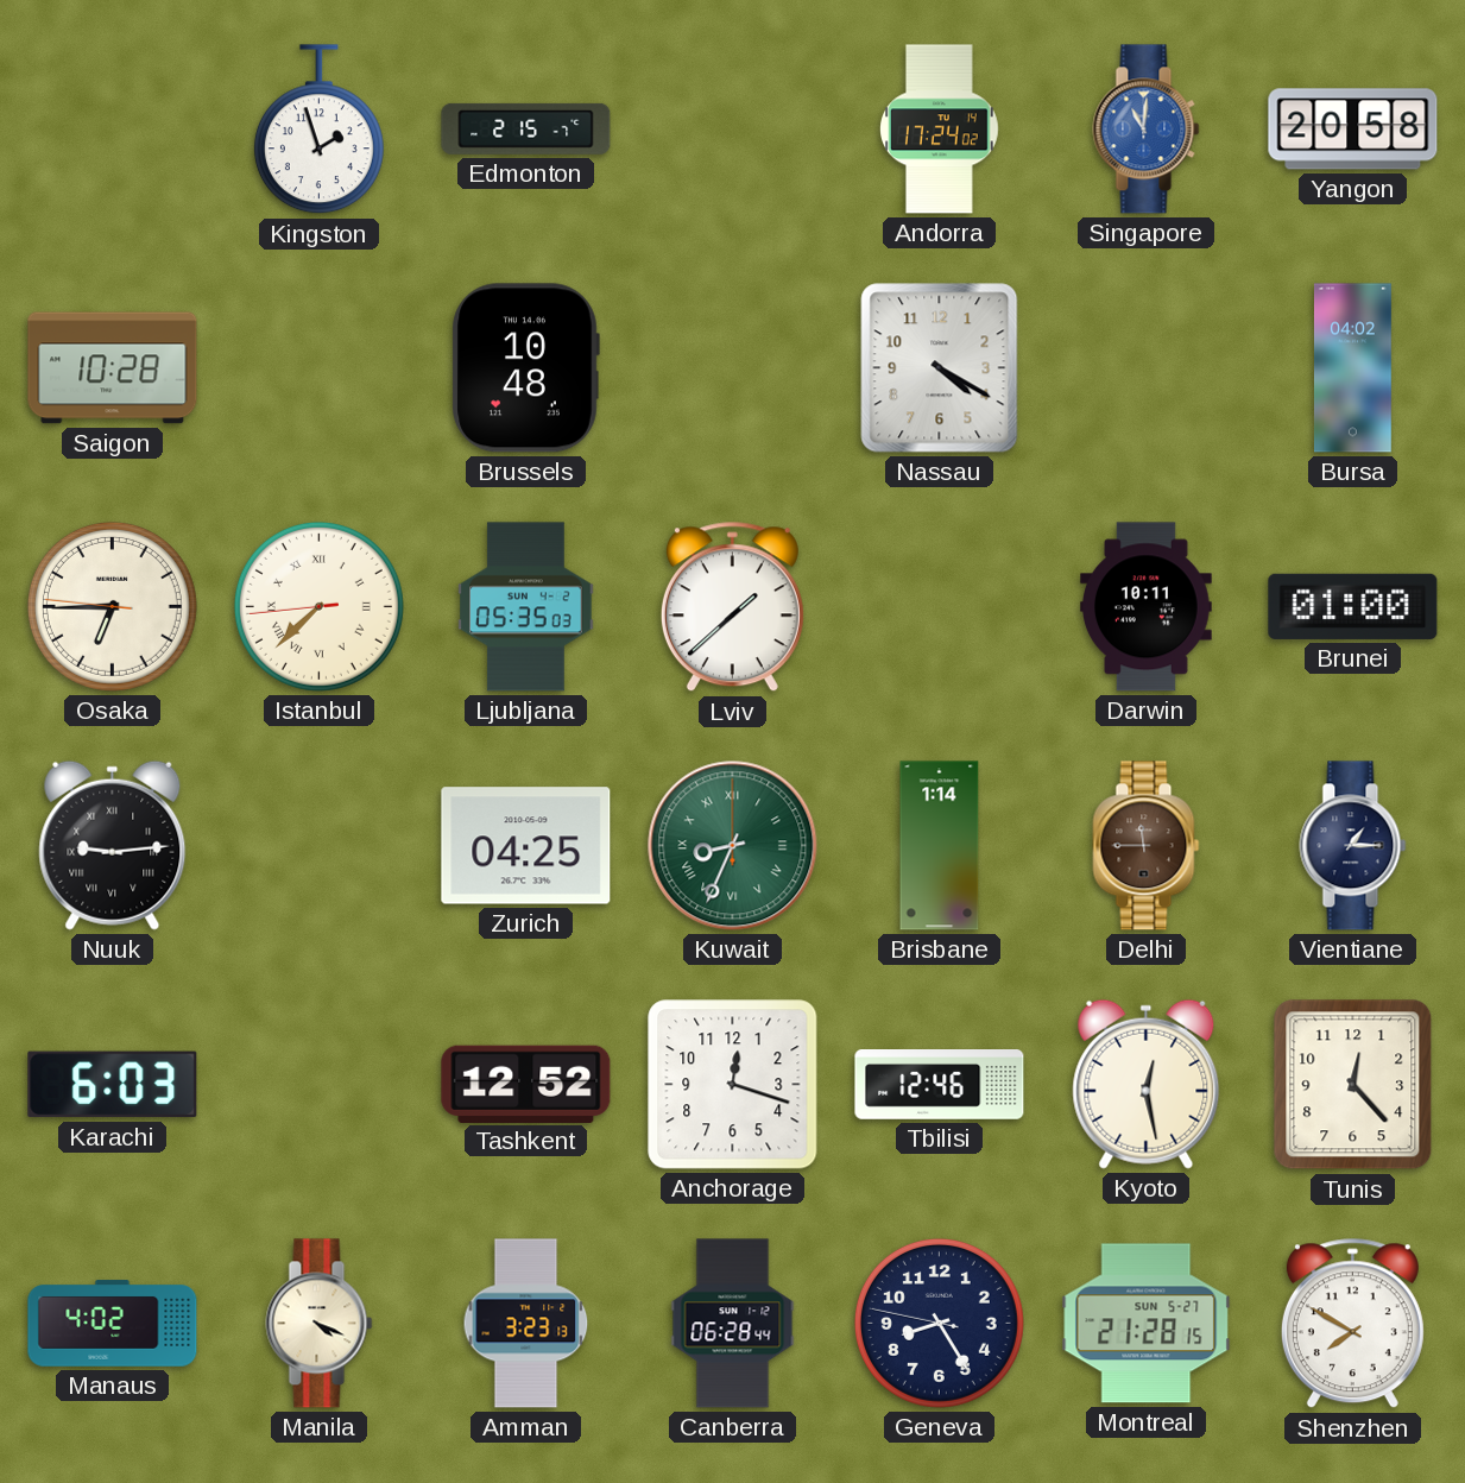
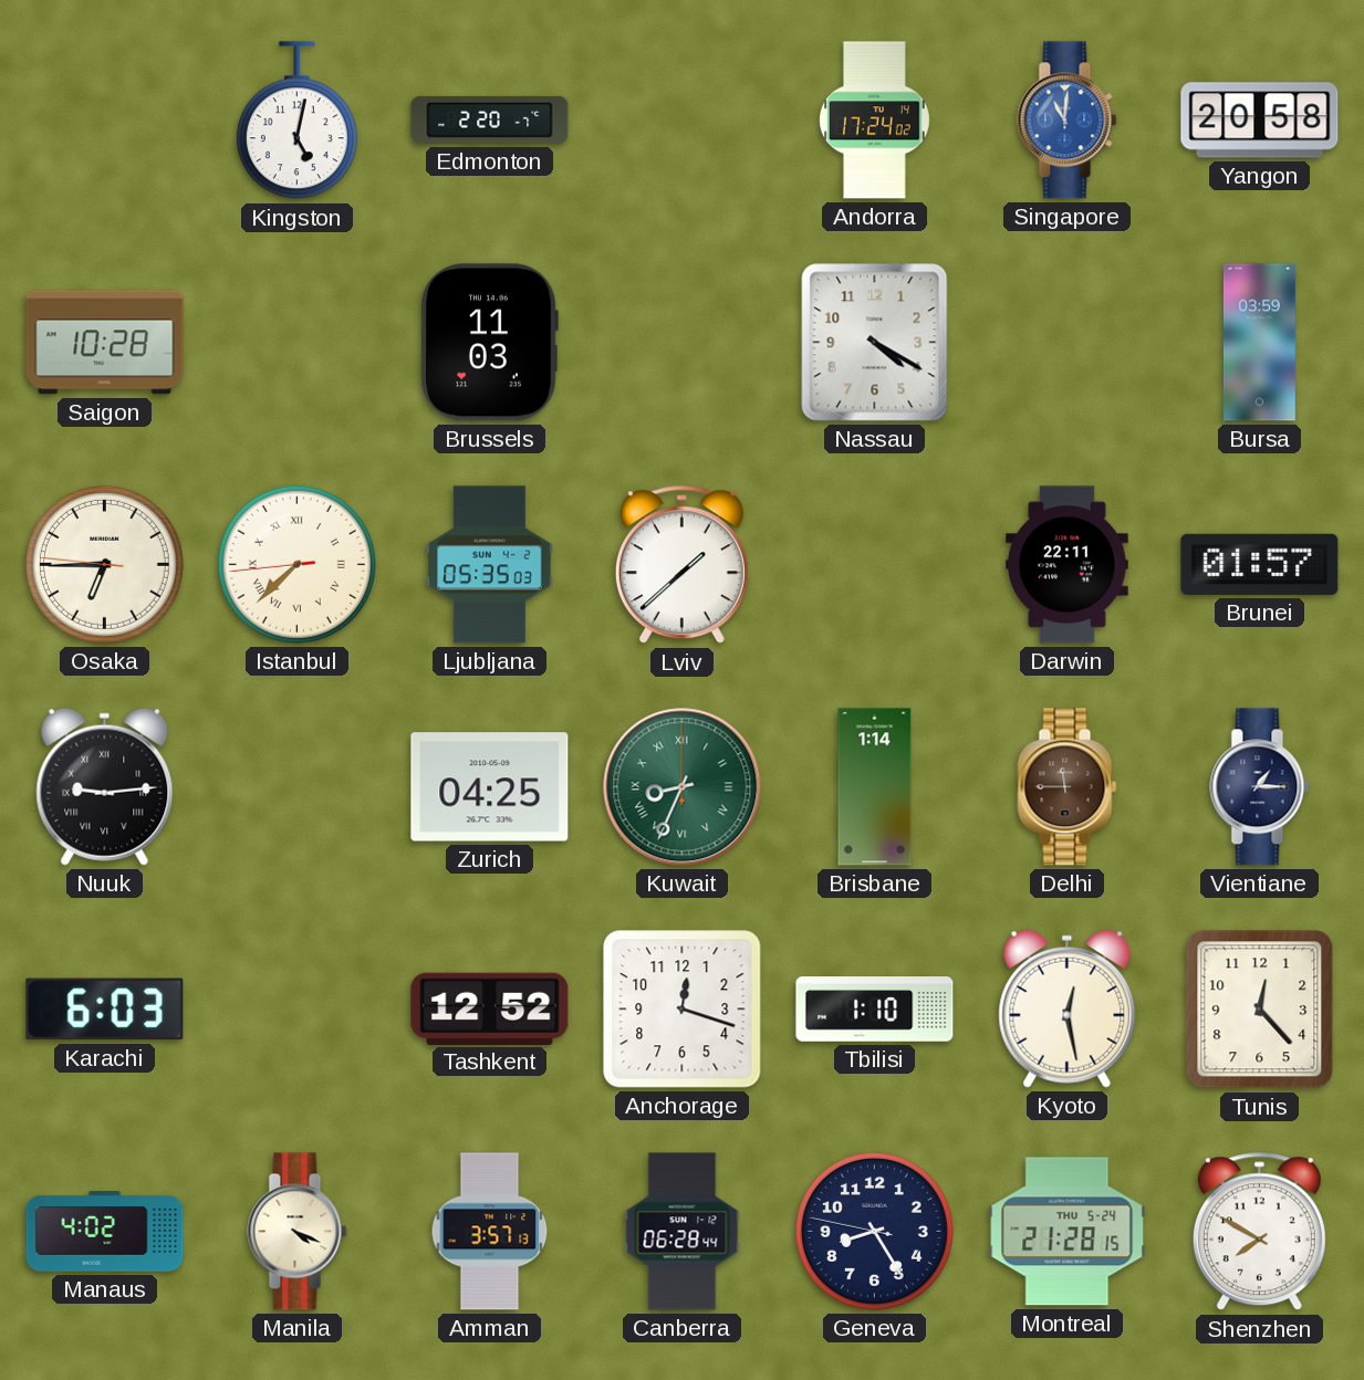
Kingston: 1:57 -> 5:02 (296, 121)
Edmonton: 2:15 -> 2:20 (490, 119)
Brussels: 10:48 -> 11:03 (489, 343)
Bursa: 04:02 -> 03:59 (1259, 343)
Darwin: 10:11 -> 22:11 (1066, 565)
Brunei: 01:00 -> 01:57 (1260, 564)
Tbilisi: 12:46 -> 1:10 (875, 1010)
Amman: 3:23 -> 3:57 (490, 1232)
Montreal date: SUN 5-27 -> THU 5-24 (1068, 1232)
